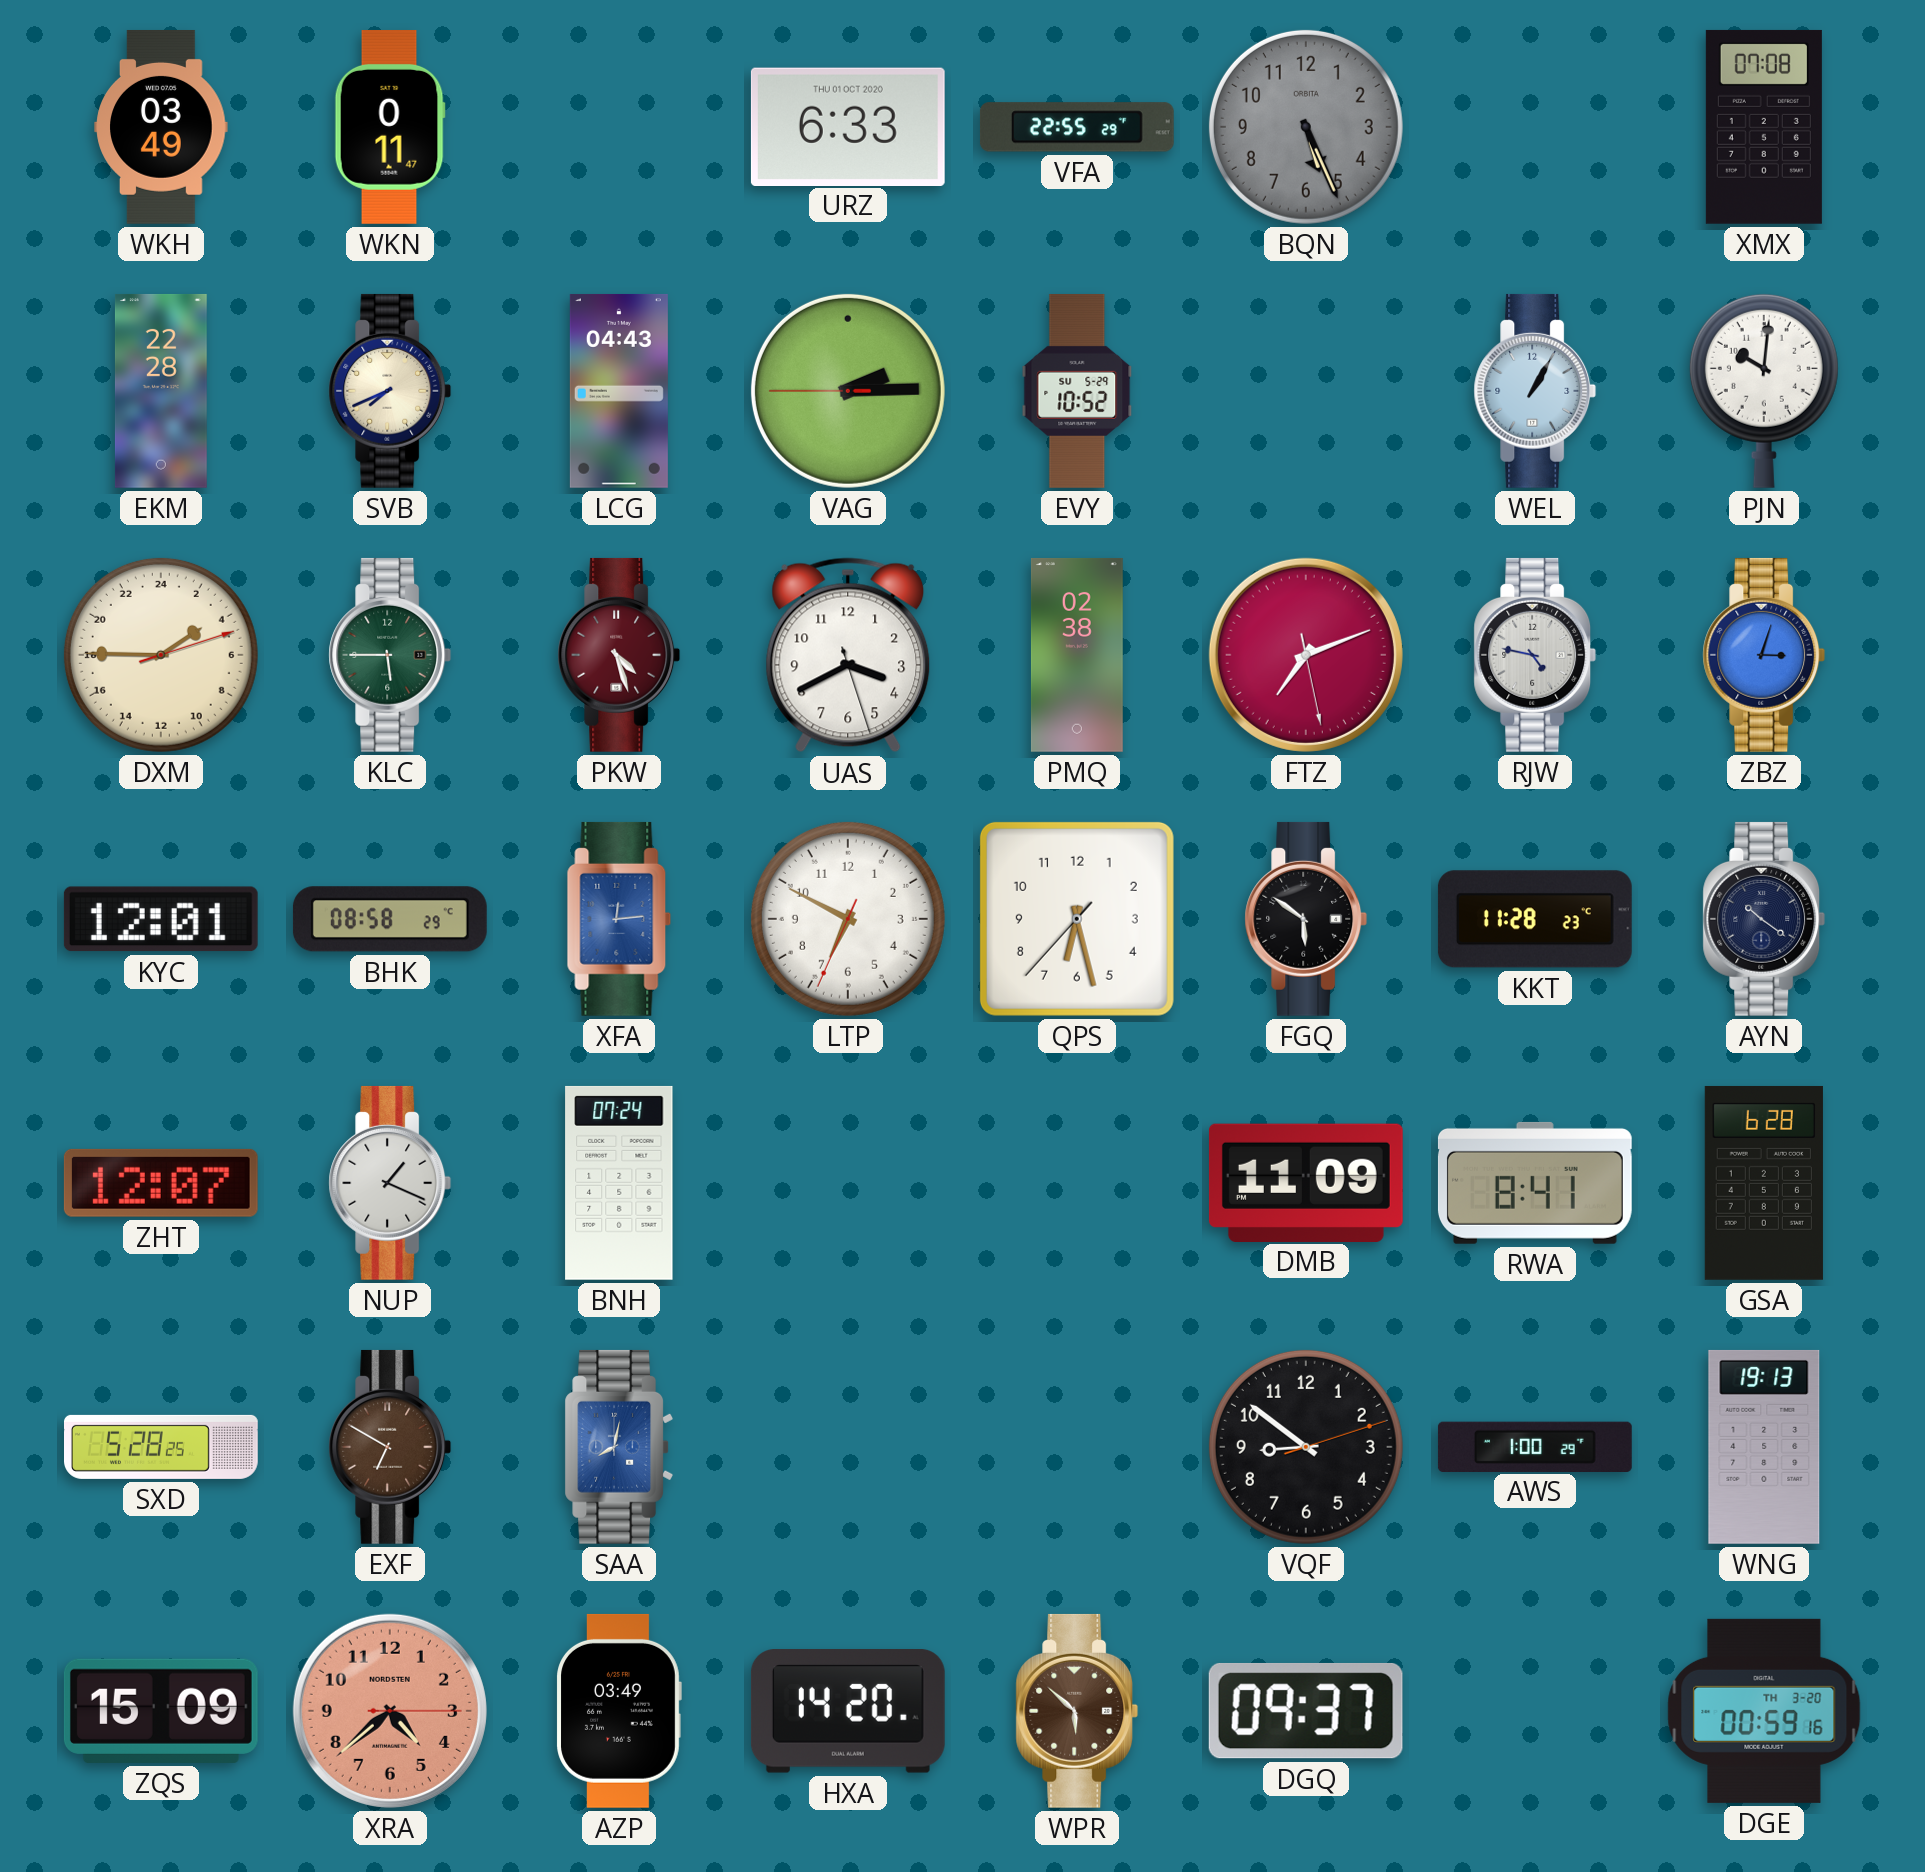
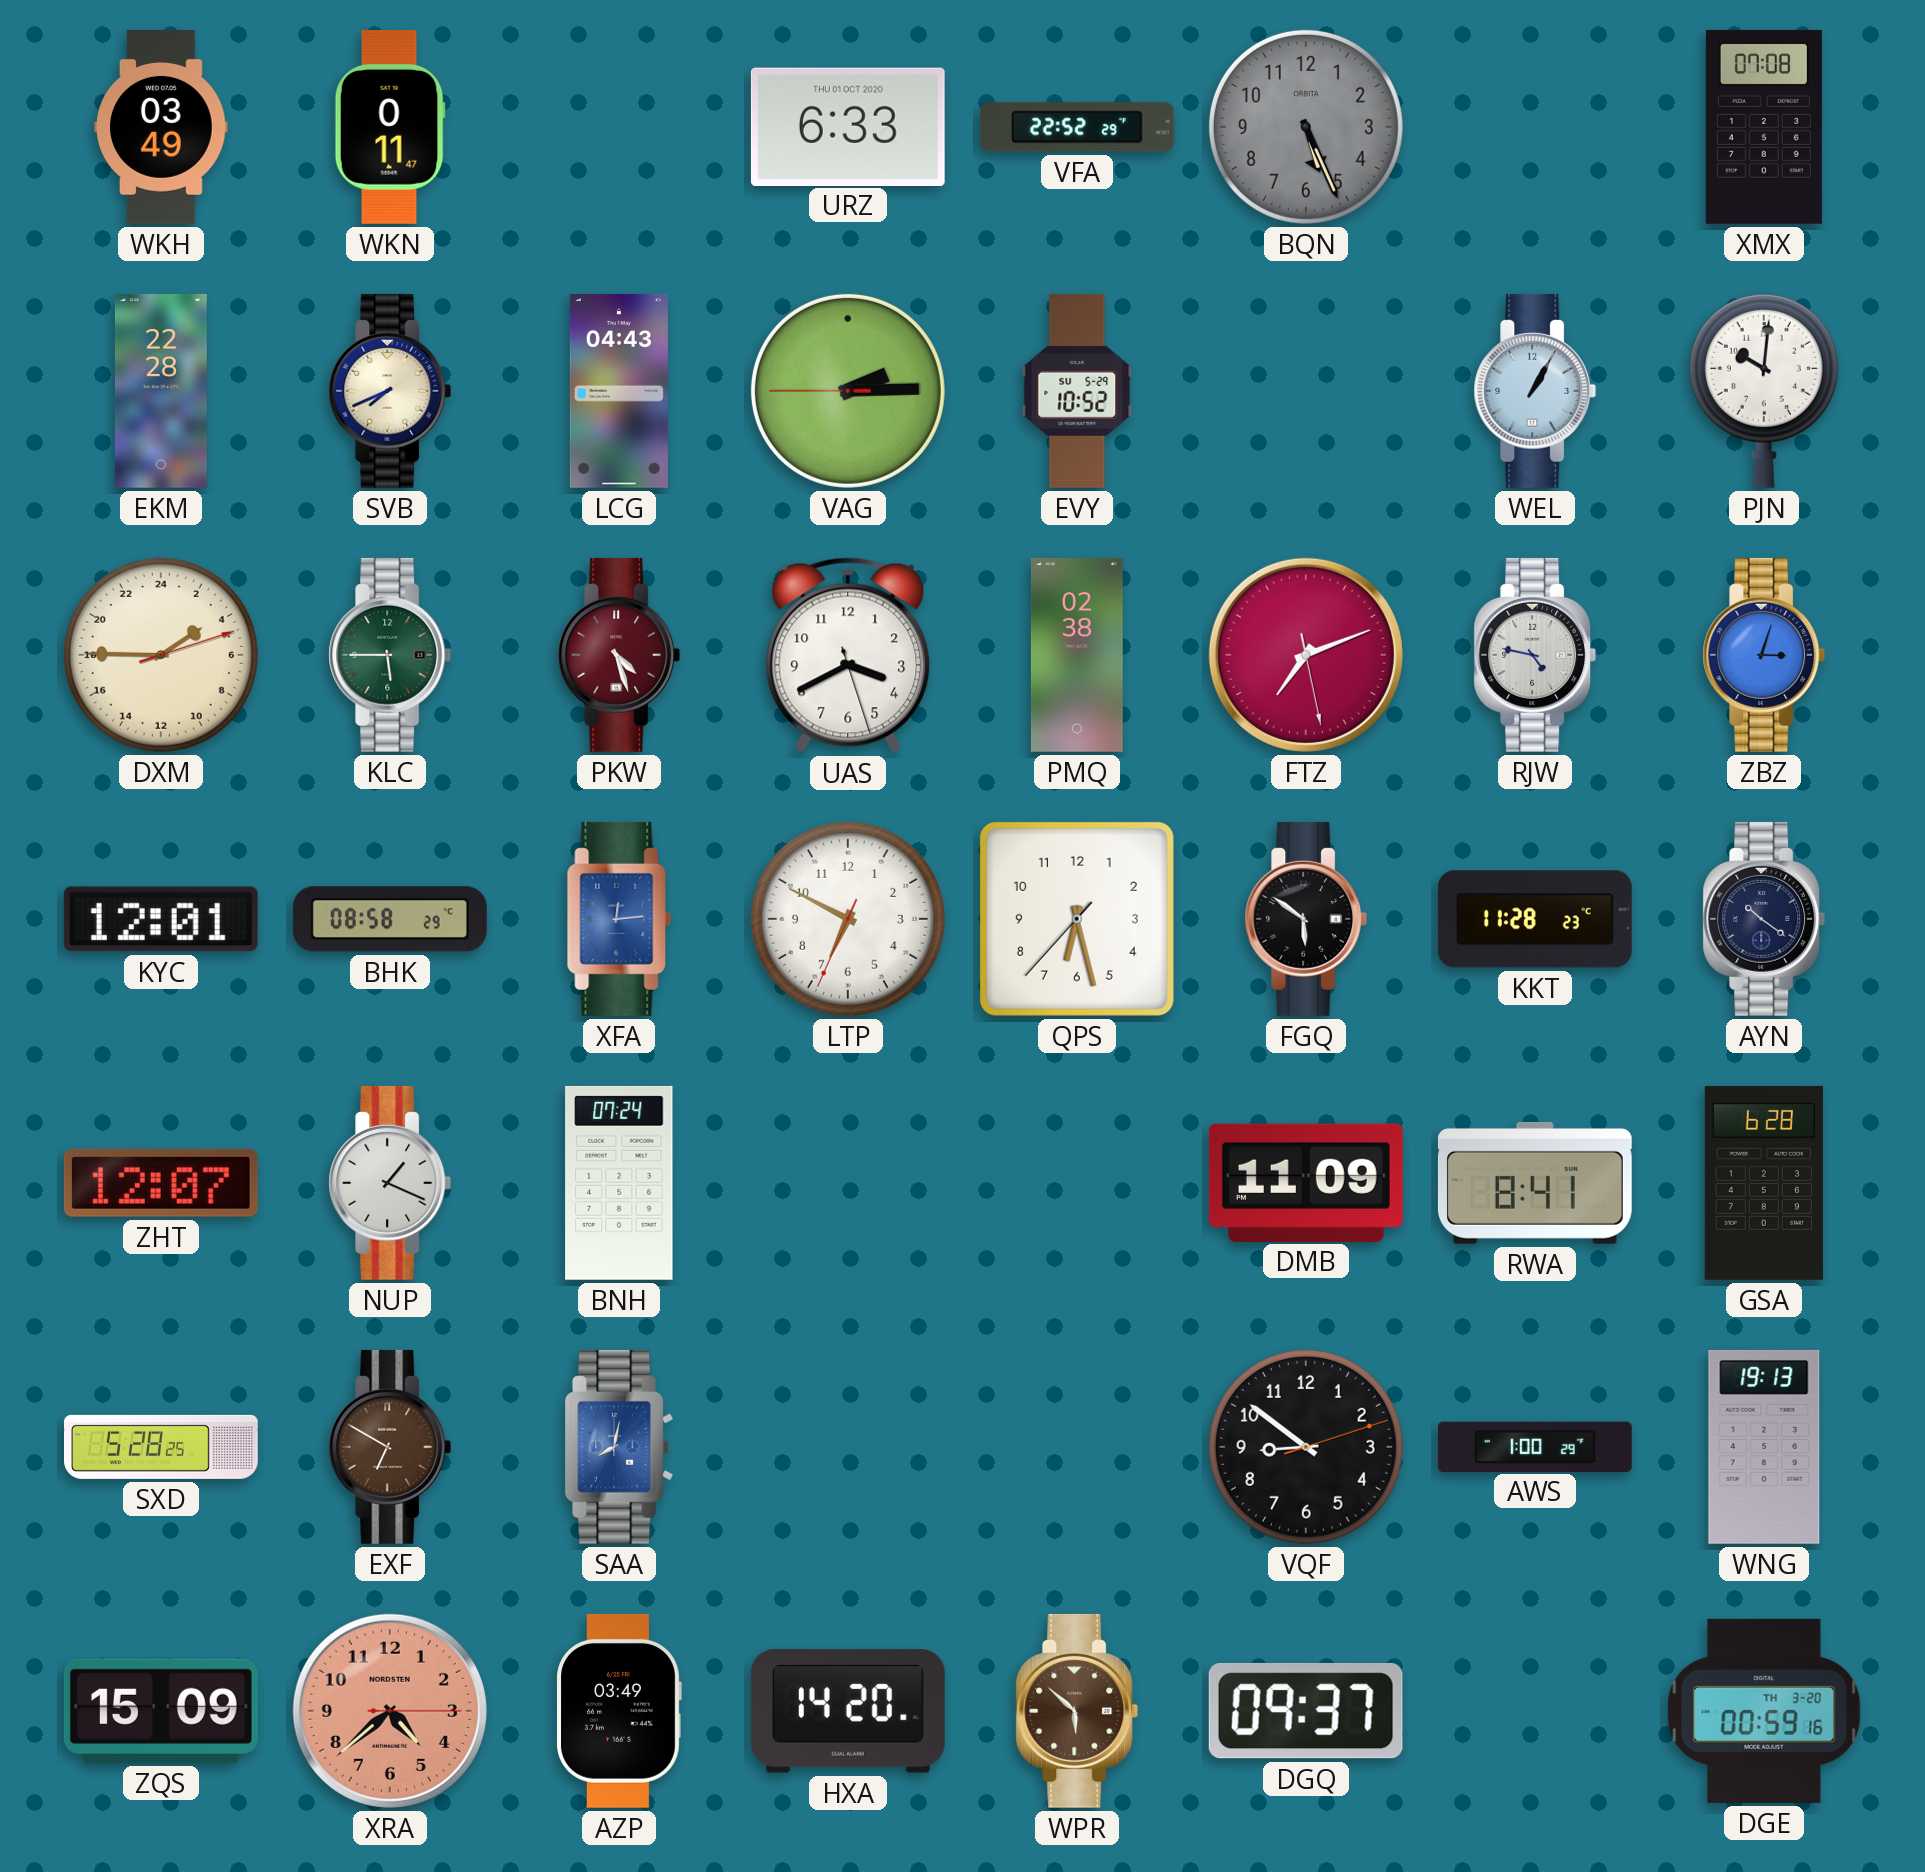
VFA: 22:55 -> 22:52 (1077, 127)
